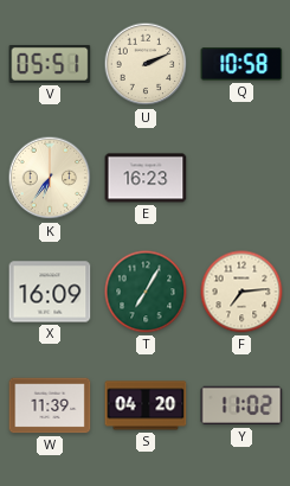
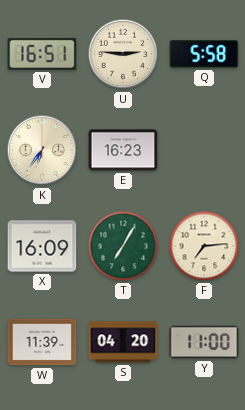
V: 05:51 -> 16:51 (42, 54)
U: 2:11 -> 2:46 (123, 54)
Q: 10:58 -> 5:58 (204, 54)
Y: 11:02 -> 11:00 (204, 342)
